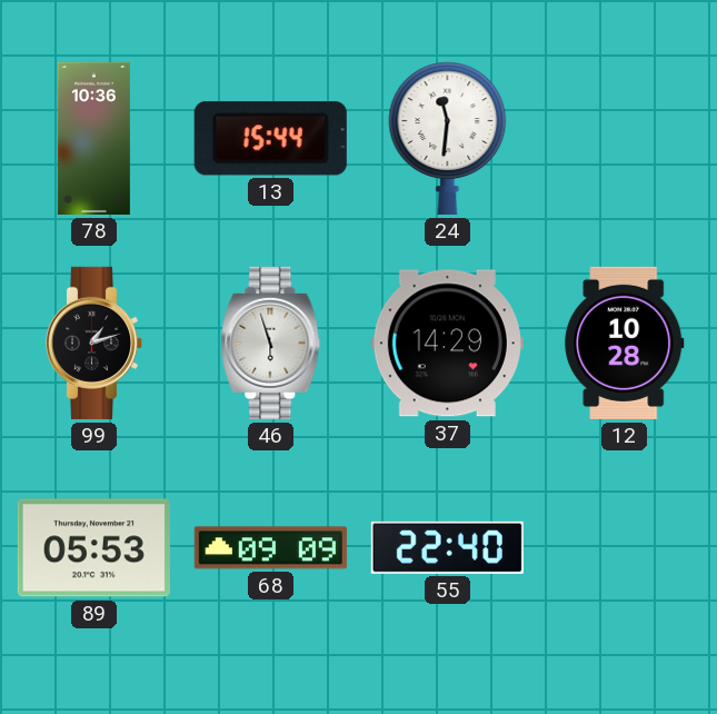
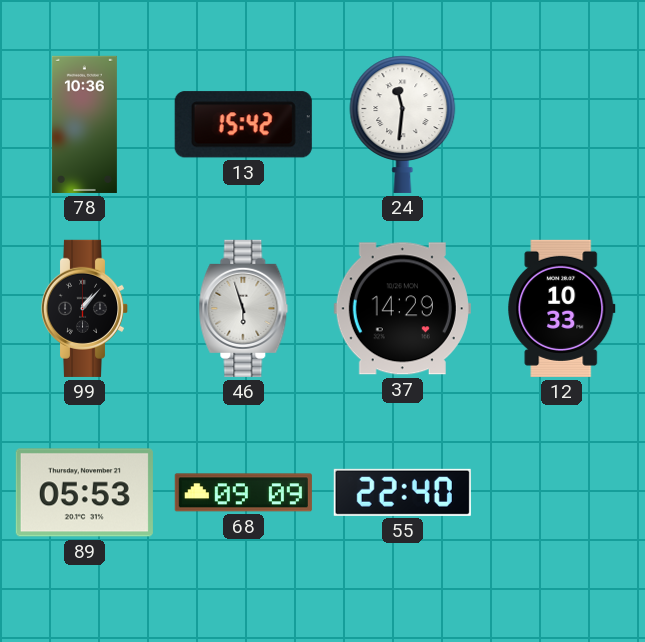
13: 15:44 -> 15:42 (243, 125)
99: 1:12 -> 1:07 (85, 308)
12: 10:28 -> 10:33 (562, 308)
